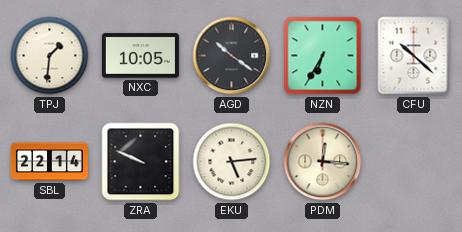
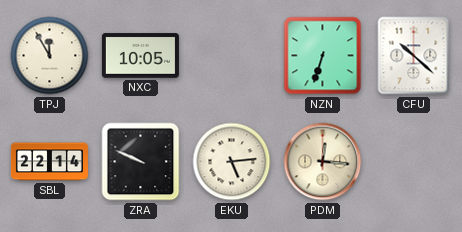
TPJ: 1:31 -> 11:55 (50, 56)
AGD: 10:21 -> none (232, 56)
NZN: 6:35 -> 6:33 (323, 56)
